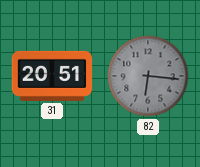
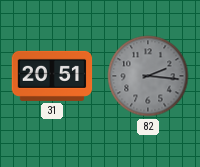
82: 6:16 -> 2:16 (148, 76)
